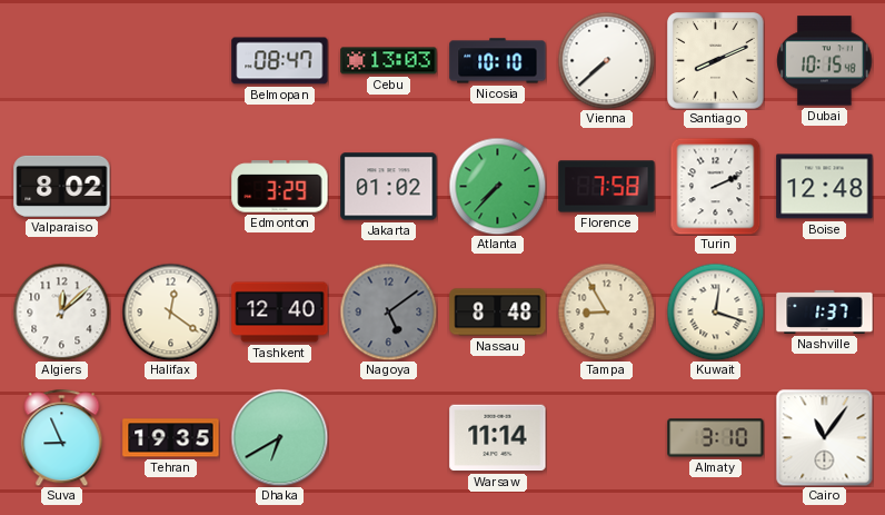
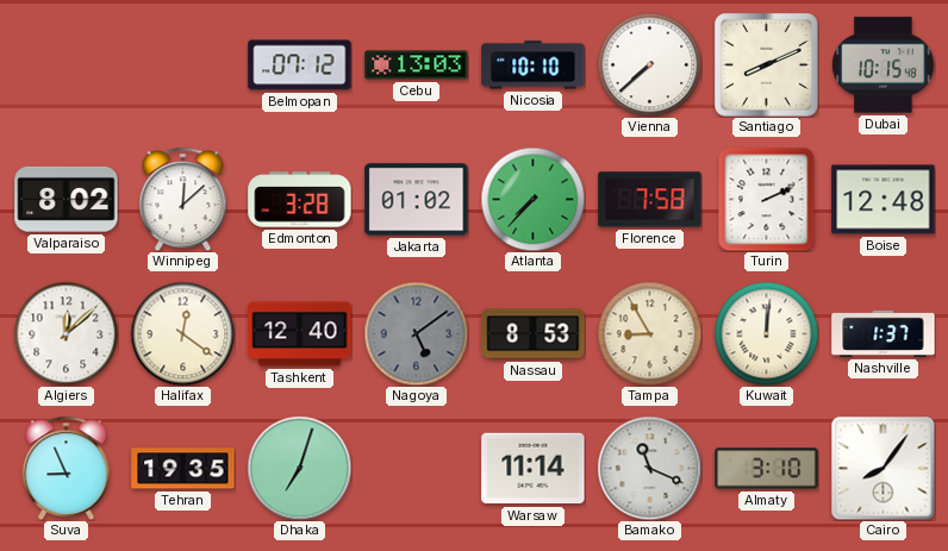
Belmopan: 08:47 -> 07:12 (300, 65)
Winnipeg: none -> 12:08 (183, 199)
Edmonton: 3:29 -> 3:28 (300, 200)
Nassau: 8:48 -> 8:53 (534, 334)
Kuwait: 12:18 -> 12:01 (766, 333)
Dhaka: 6:40 -> 7:03 (299, 468)
Bamako: none -> 11:19 (649, 468)
Cairo: 11:06 -> 8:06 (882, 468)
